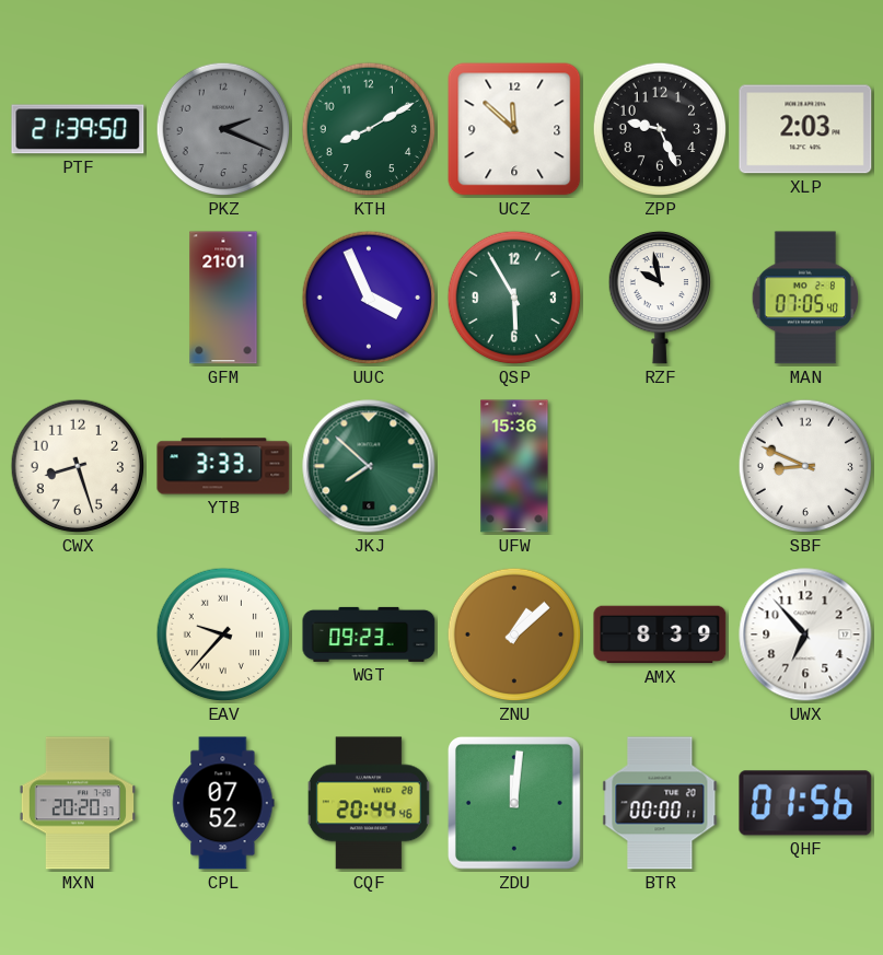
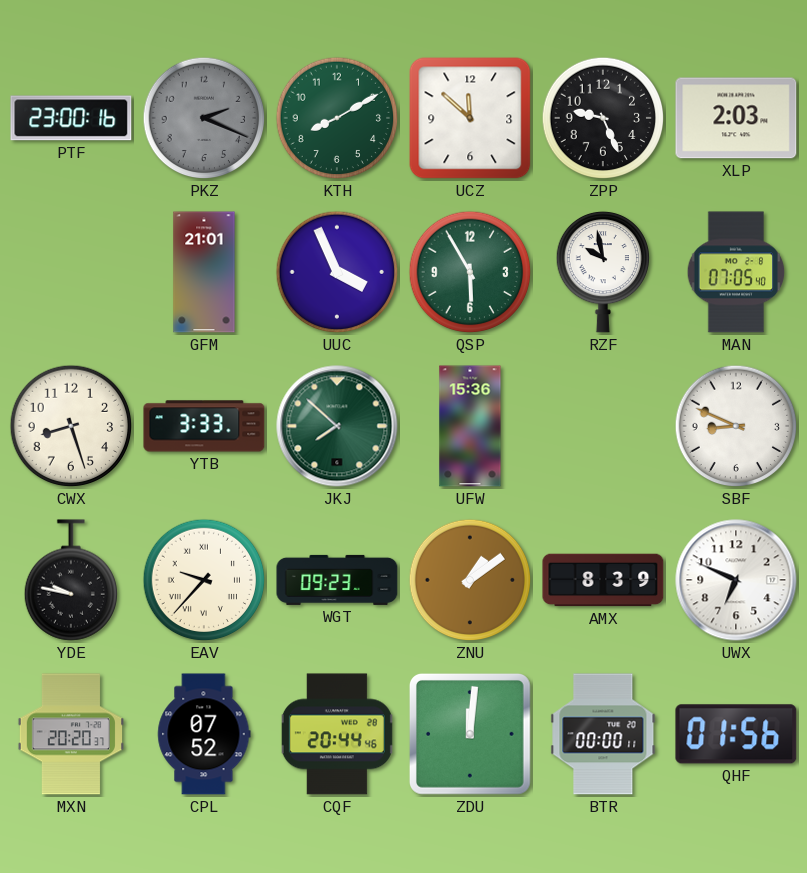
PTF: 21:39 -> 23:00 (71, 118)
YDE: none -> 9:47 (70, 580)
ZNU: 1:08 -> 1:09 (470, 580)
UWX: 6:53 -> 6:49 (736, 580)
